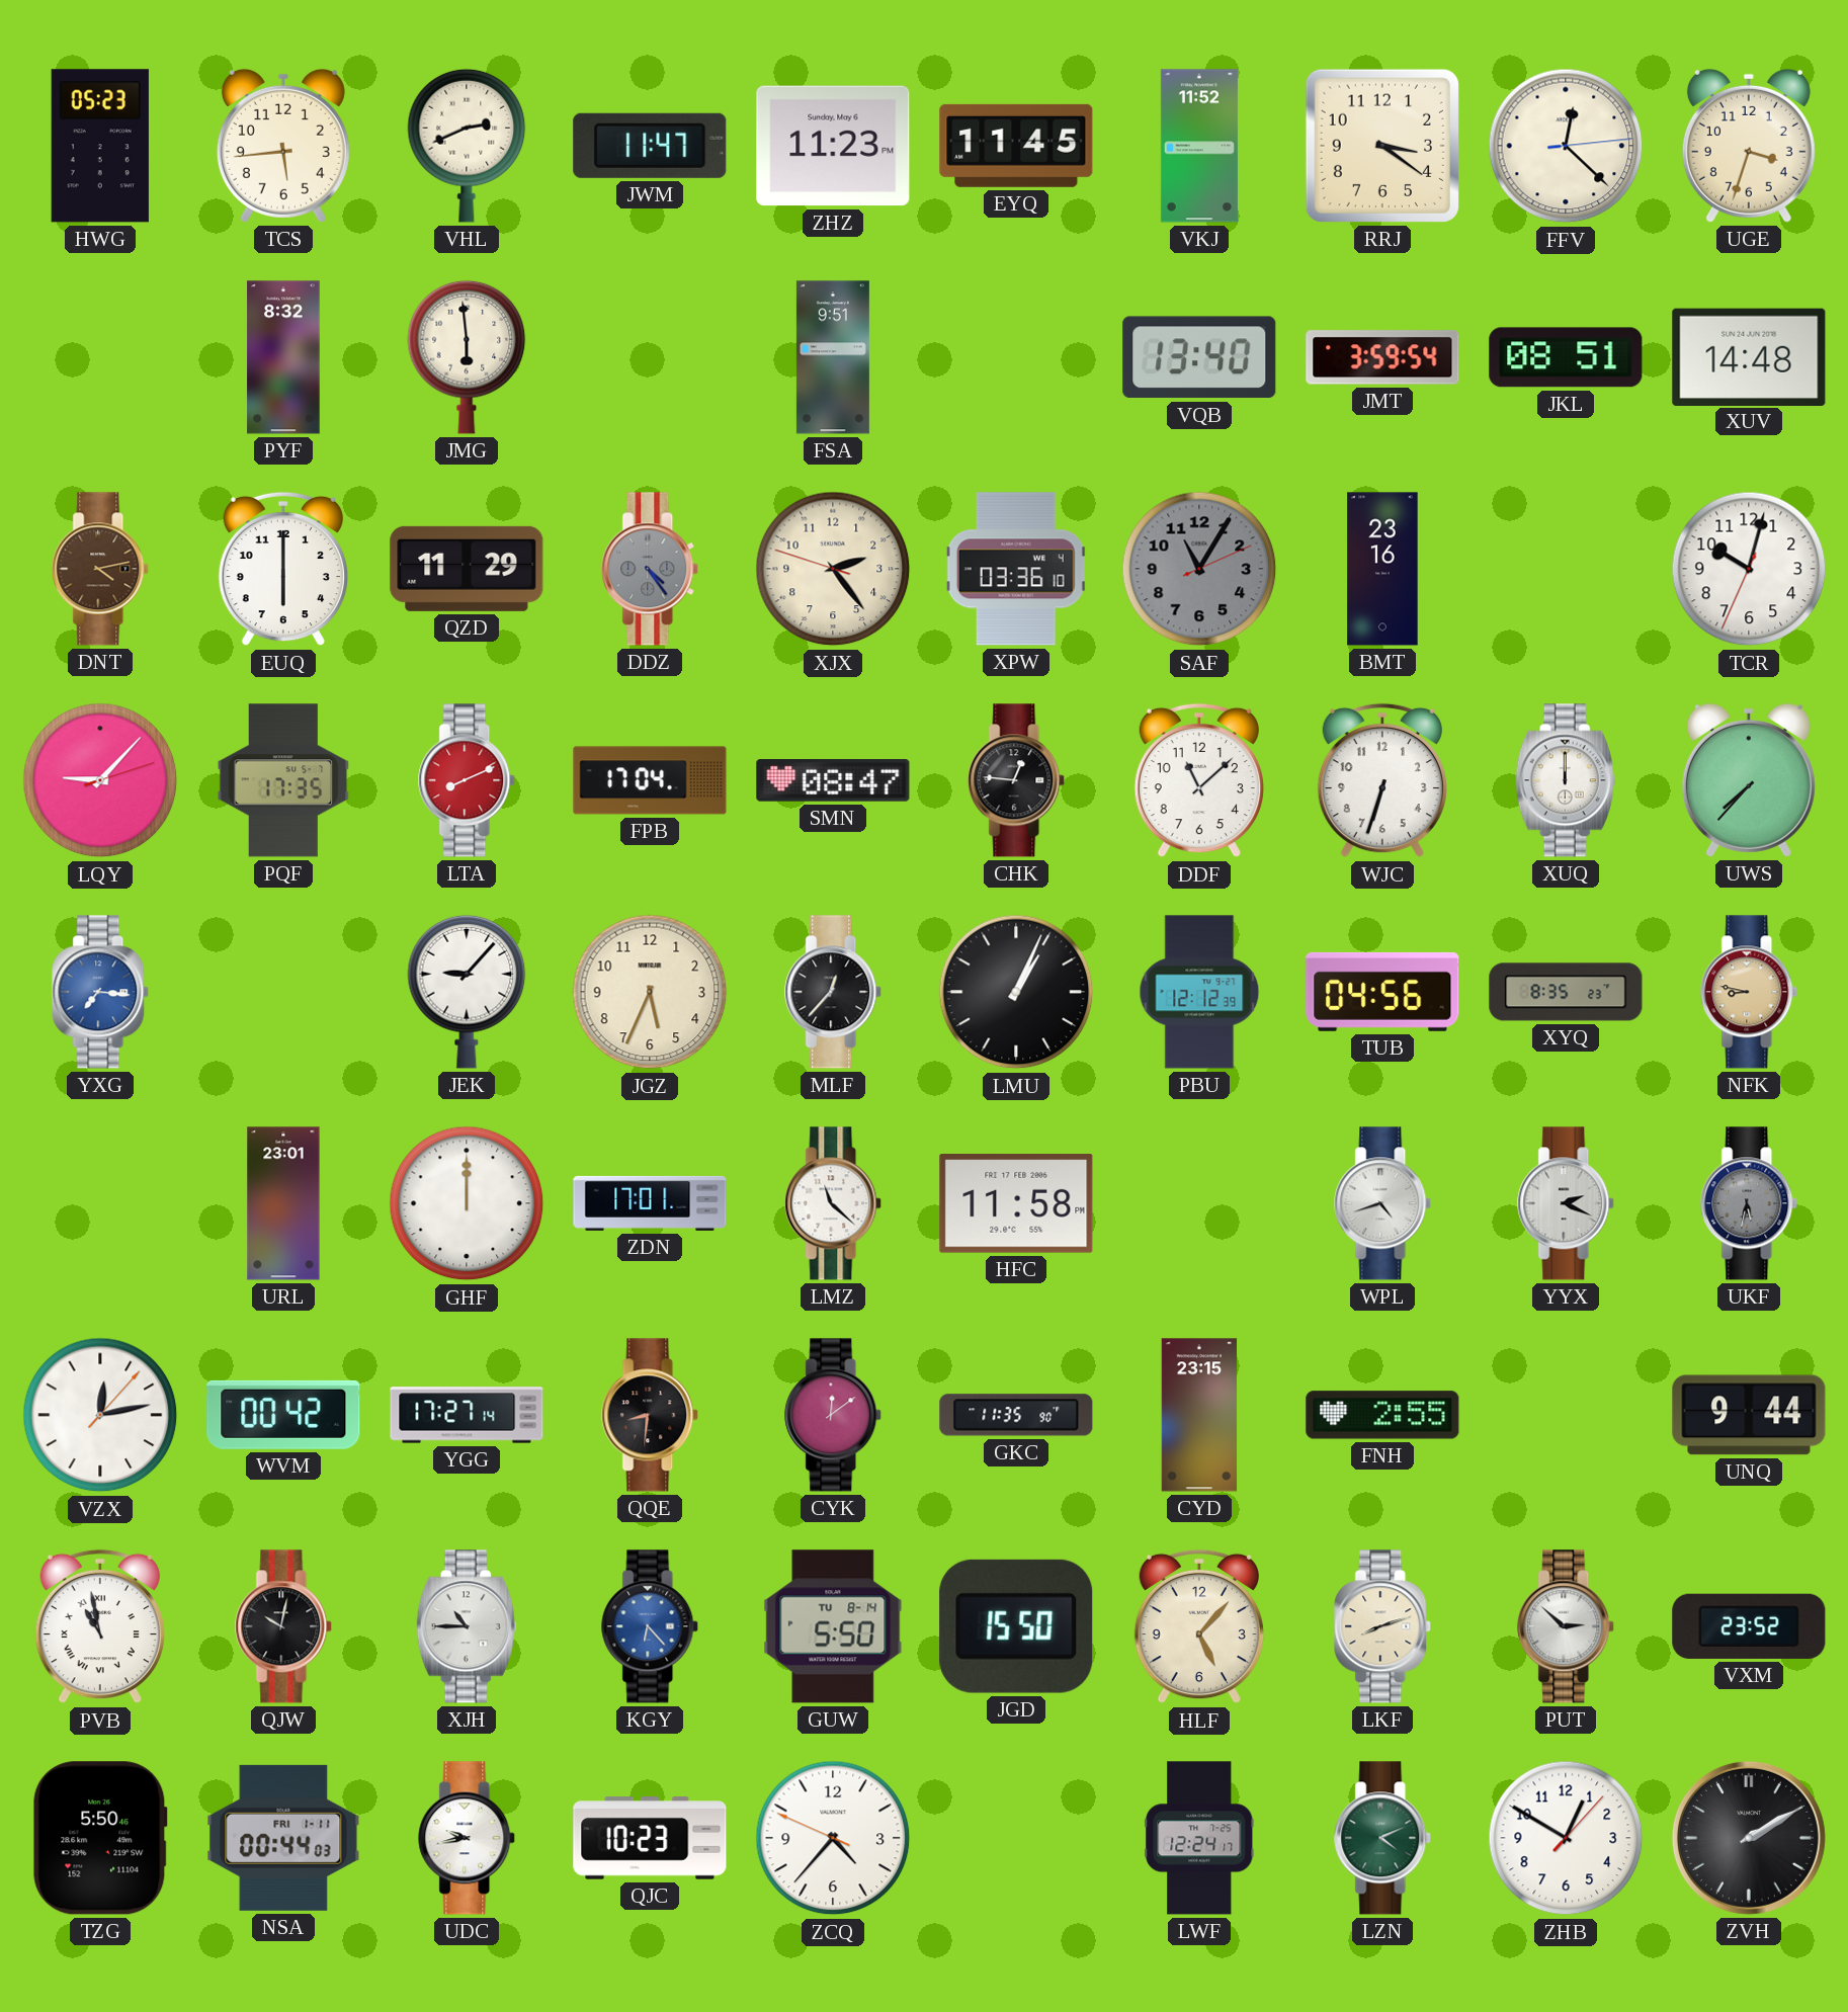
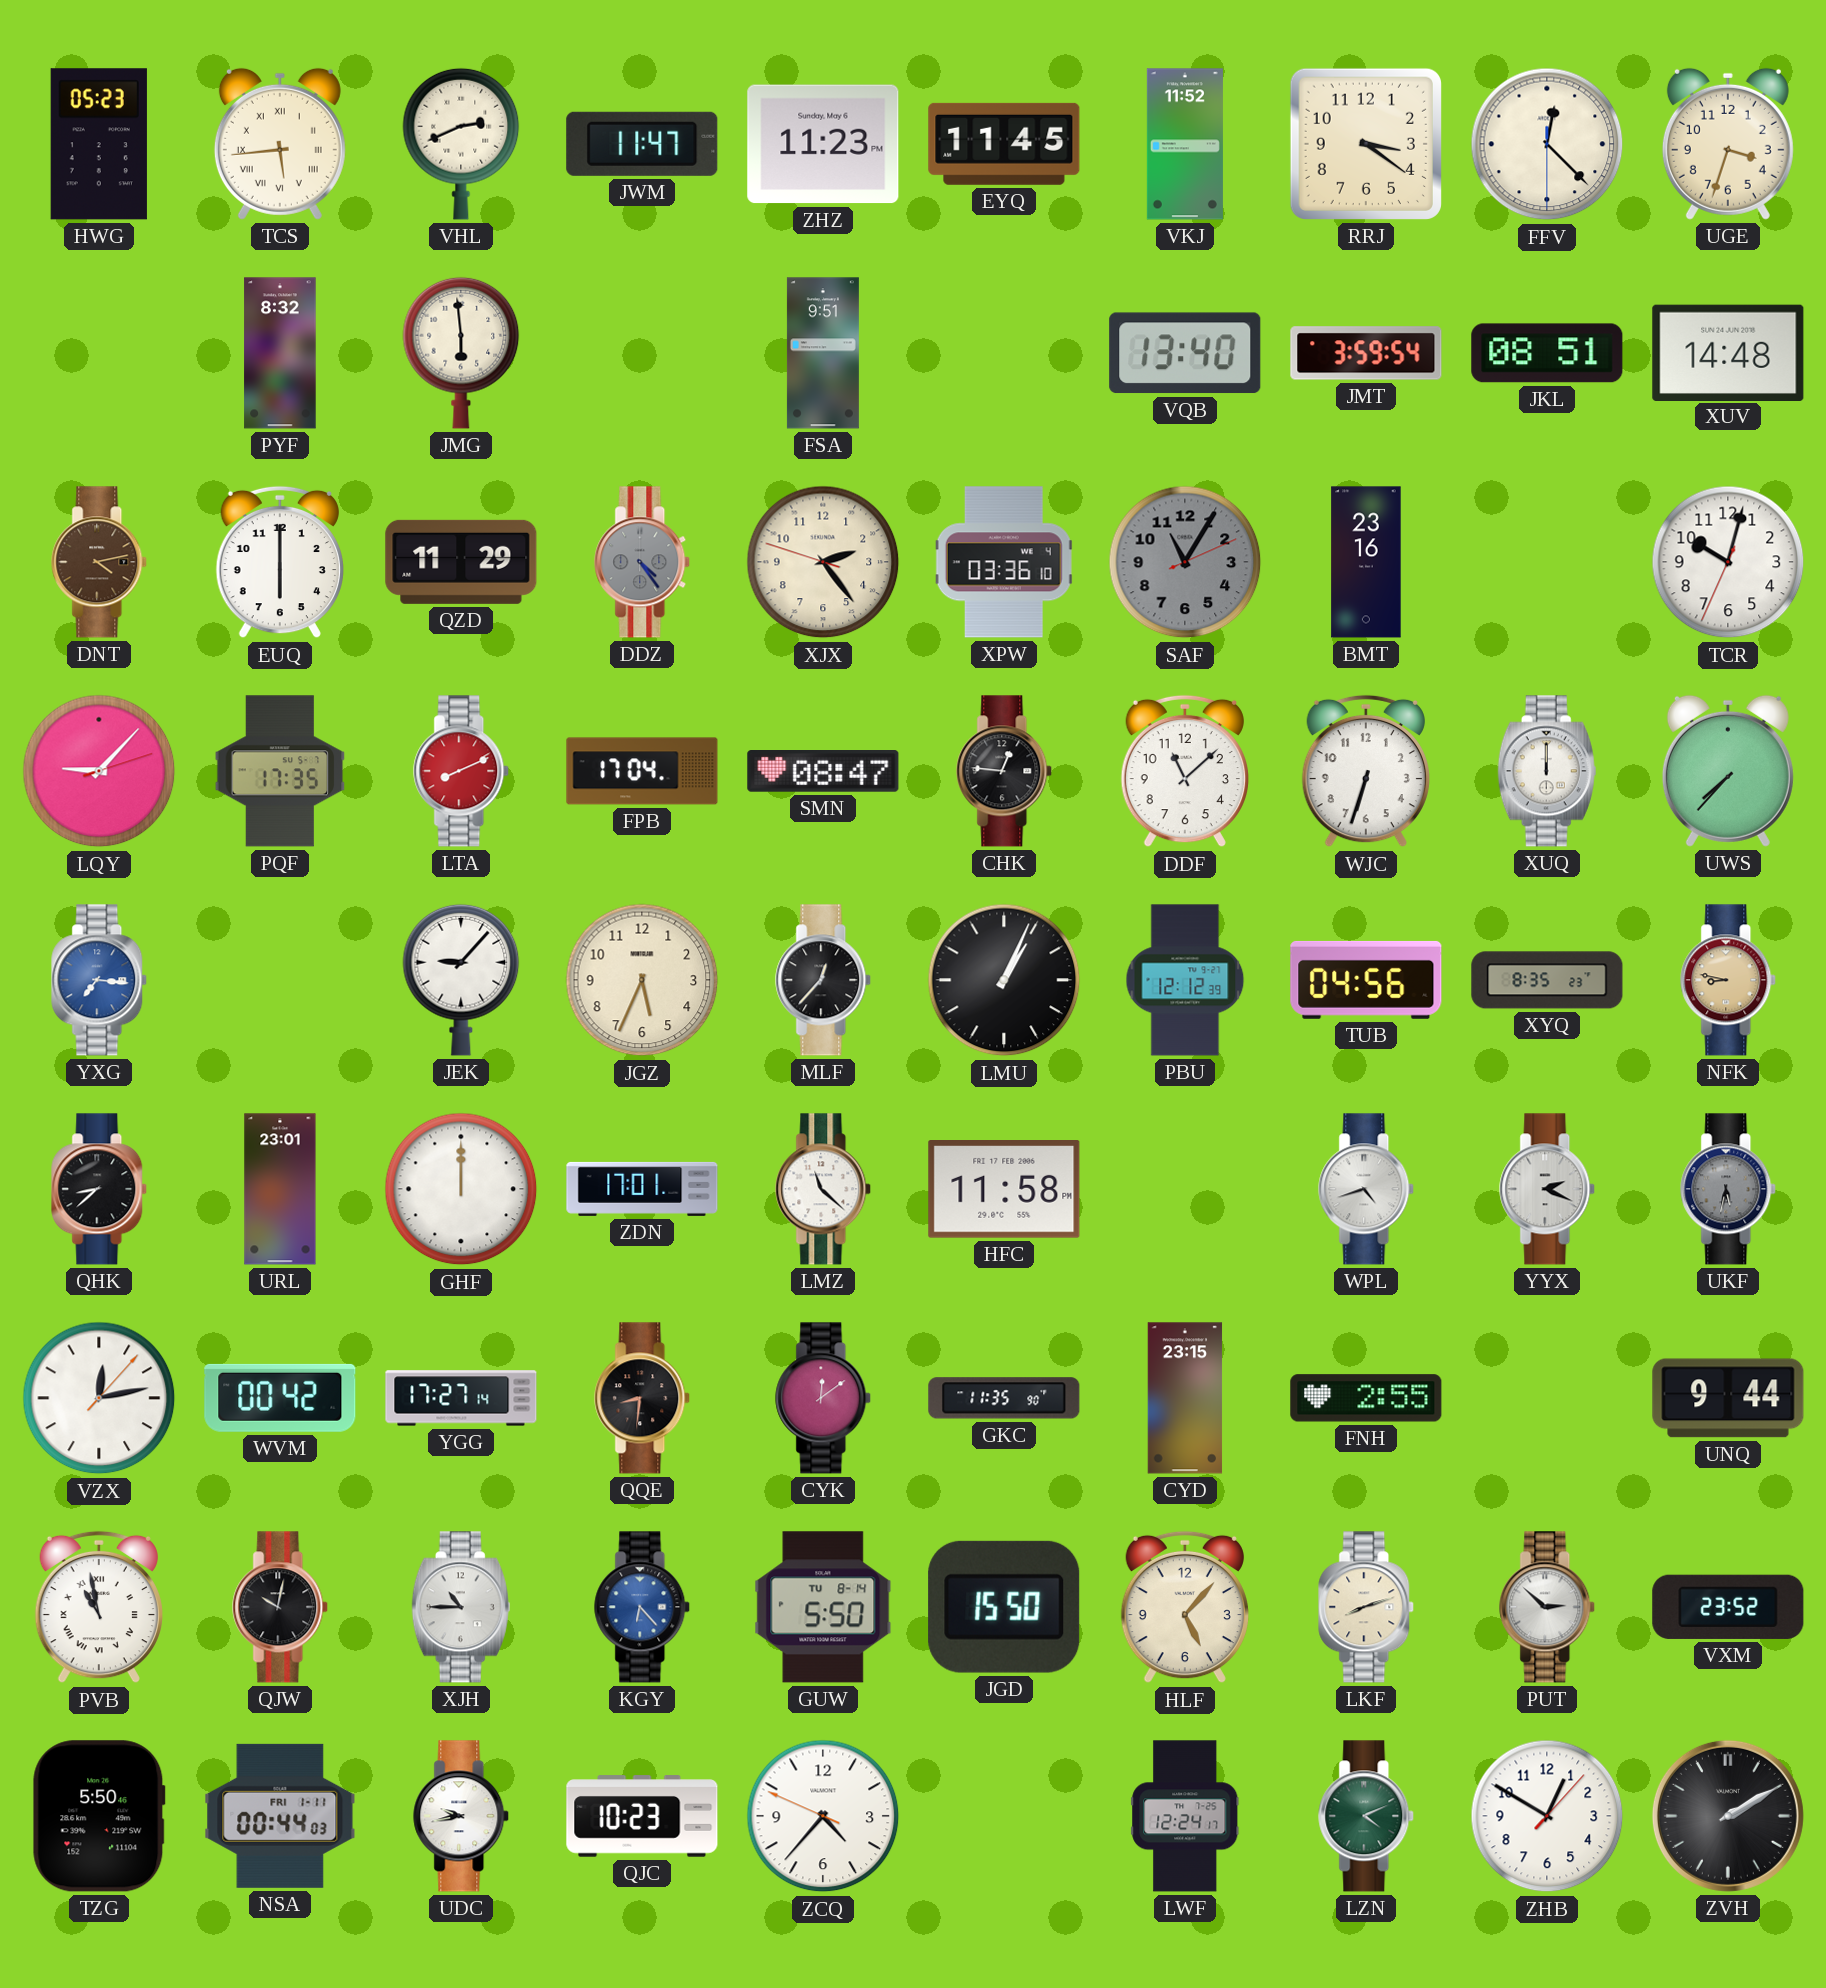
TCS numerals: Arabic -> Roman (280, 144)
FFV: 12:22:14 -> 12:22:30 (1547, 144)
QHK: none -> 8:38 (100, 1189)
